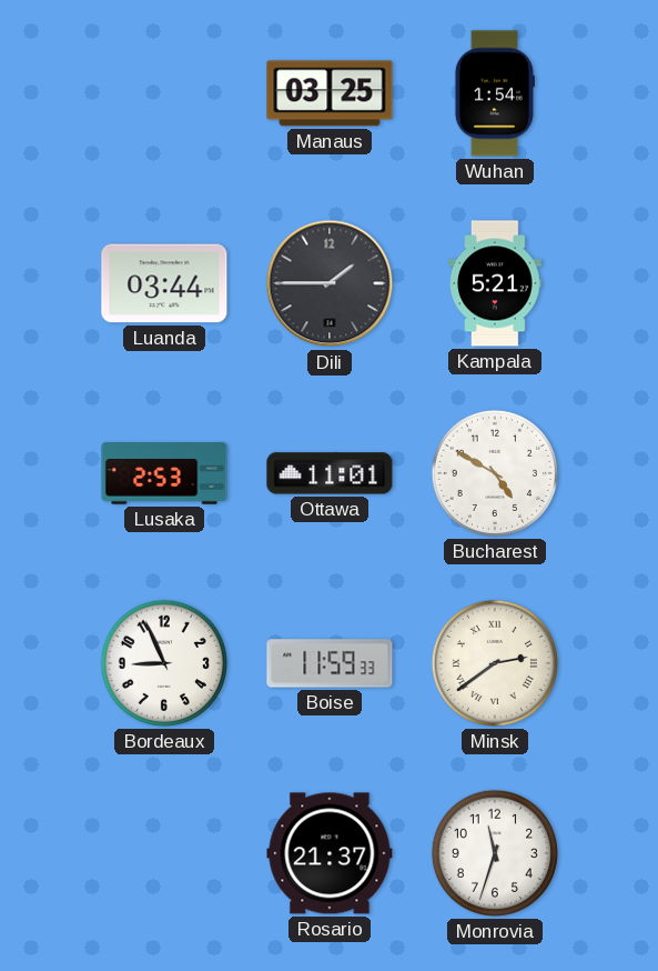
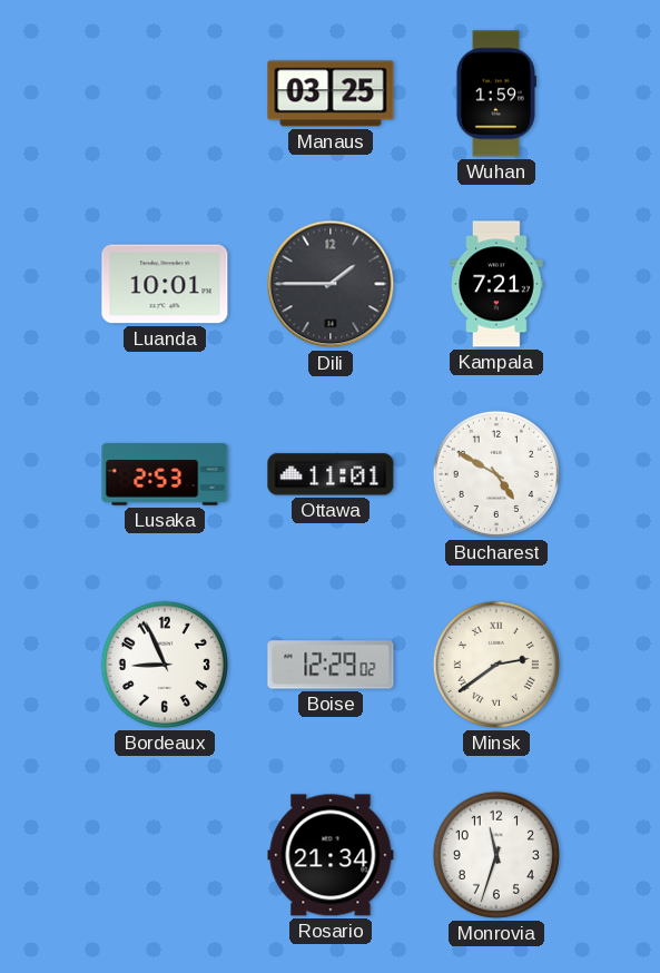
Wuhan: 1:54 -> 1:59 (496, 94)
Luanda: 03:44 -> 10:01 (165, 284)
Kampala: 5:21 -> 7:21 (496, 284)
Boise: 11:59 -> 12:29 (331, 665)
Rosario: 21:37 -> 21:34 (331, 855)
